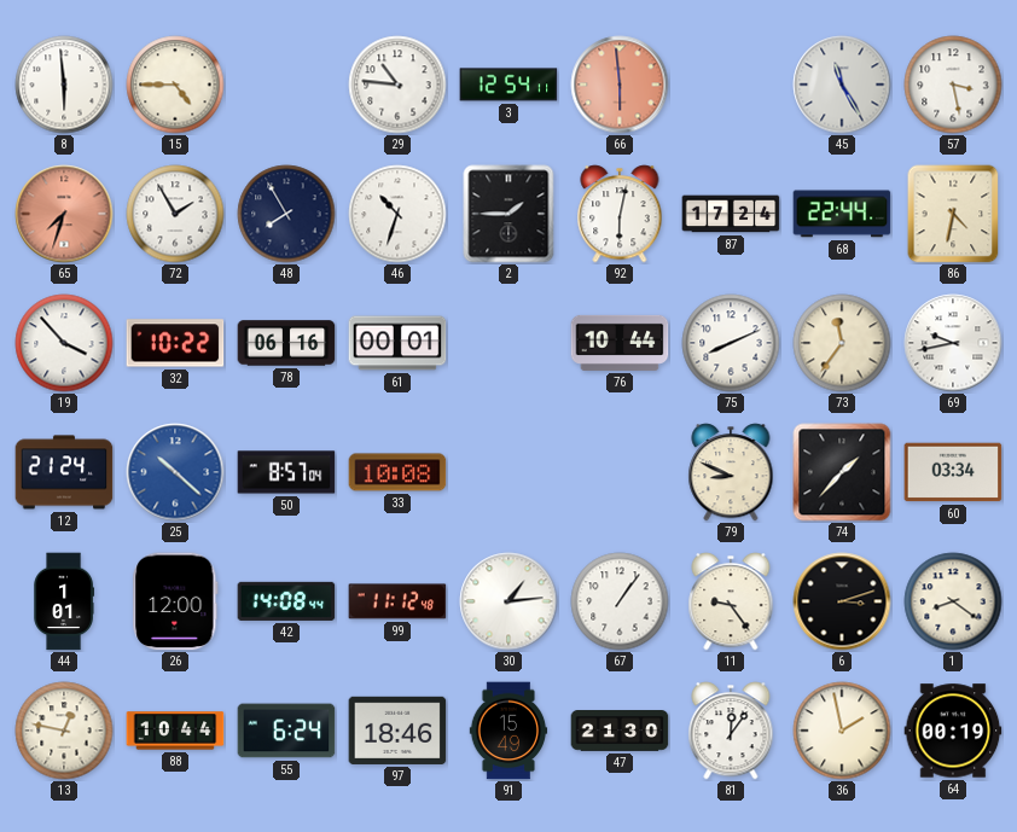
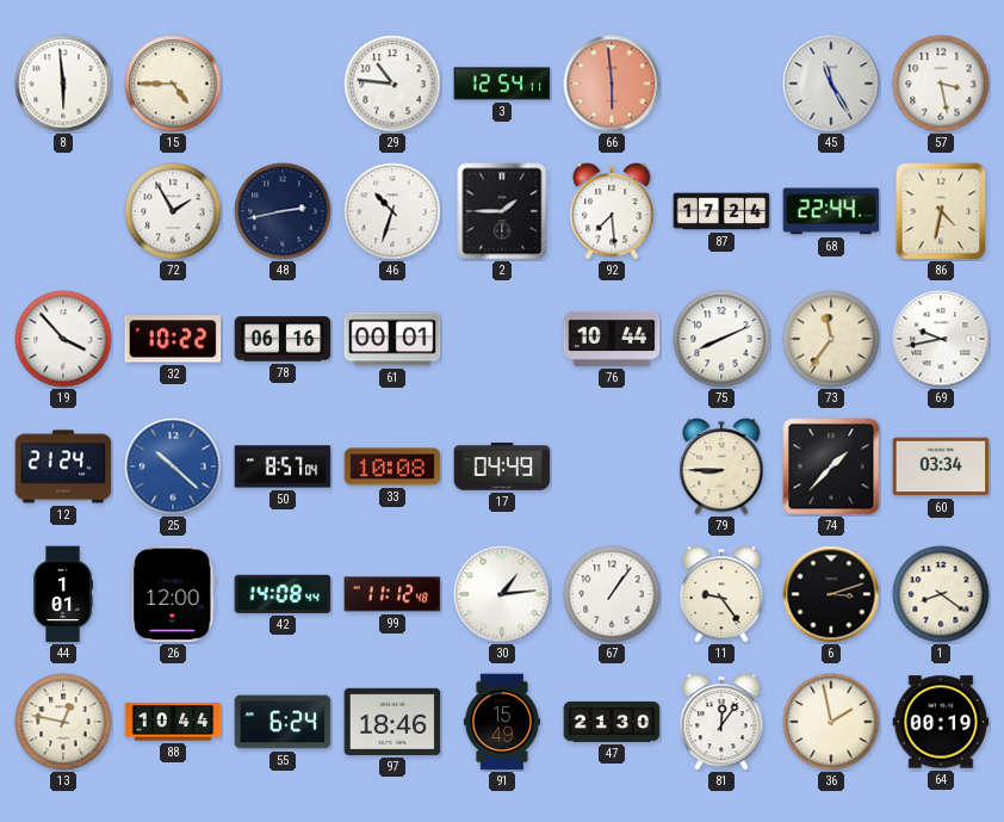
65: 7:33 -> none (64, 214)
48: 7:55 -> 2:43 (283, 211)
92: 6:02 -> 7:29 (612, 211)
17: none -> 04:49 (502, 466)
79: 8:49 -> 8:45 (721, 466)
